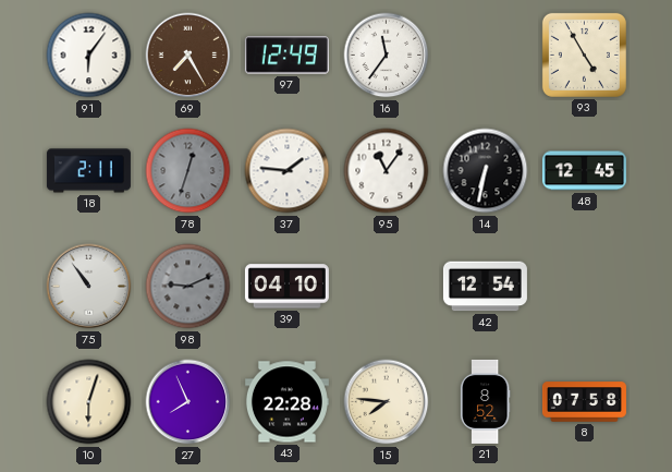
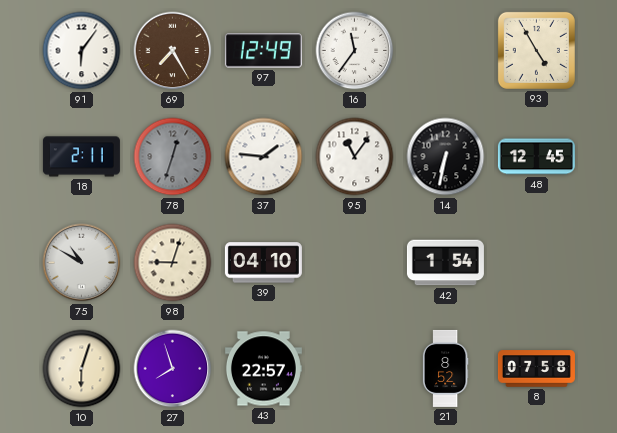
75: 10:54 -> 10:50 (82, 263)
98: 9:11 -> 9:03 (173, 263)
98 dial: grey -> cream (173, 263)
42: 12:54 -> 1:54 (445, 263)
27: 7:56 -> 7:57 (173, 369)
43: 22:28 -> 22:57 (263, 369)
15: 7:46 -> none (387, 402)
